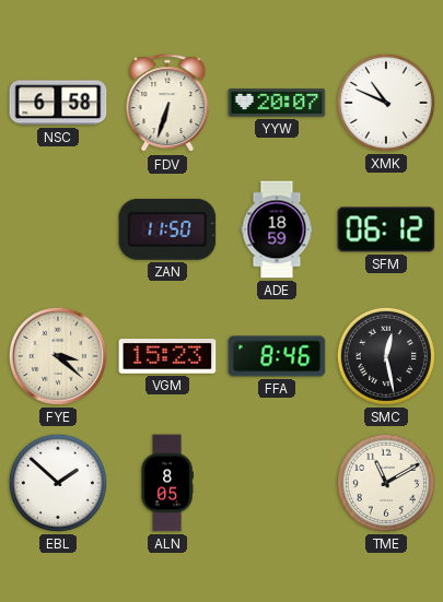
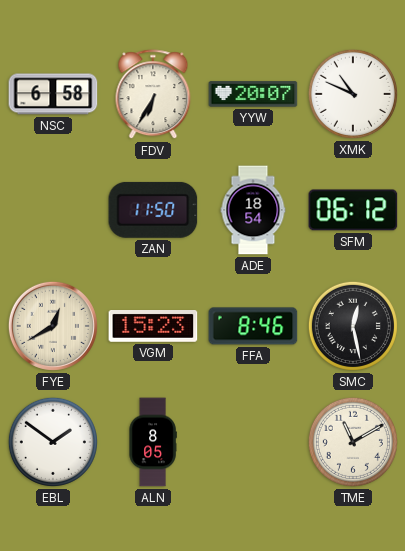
FDV: 6:33 -> 6:35 (153, 95)
ADE: 18:59 -> 18:54 (253, 210)
FYE: 3:22 -> 12:40 (53, 326)
EBL: 1:52 -> 1:51 (53, 442)
